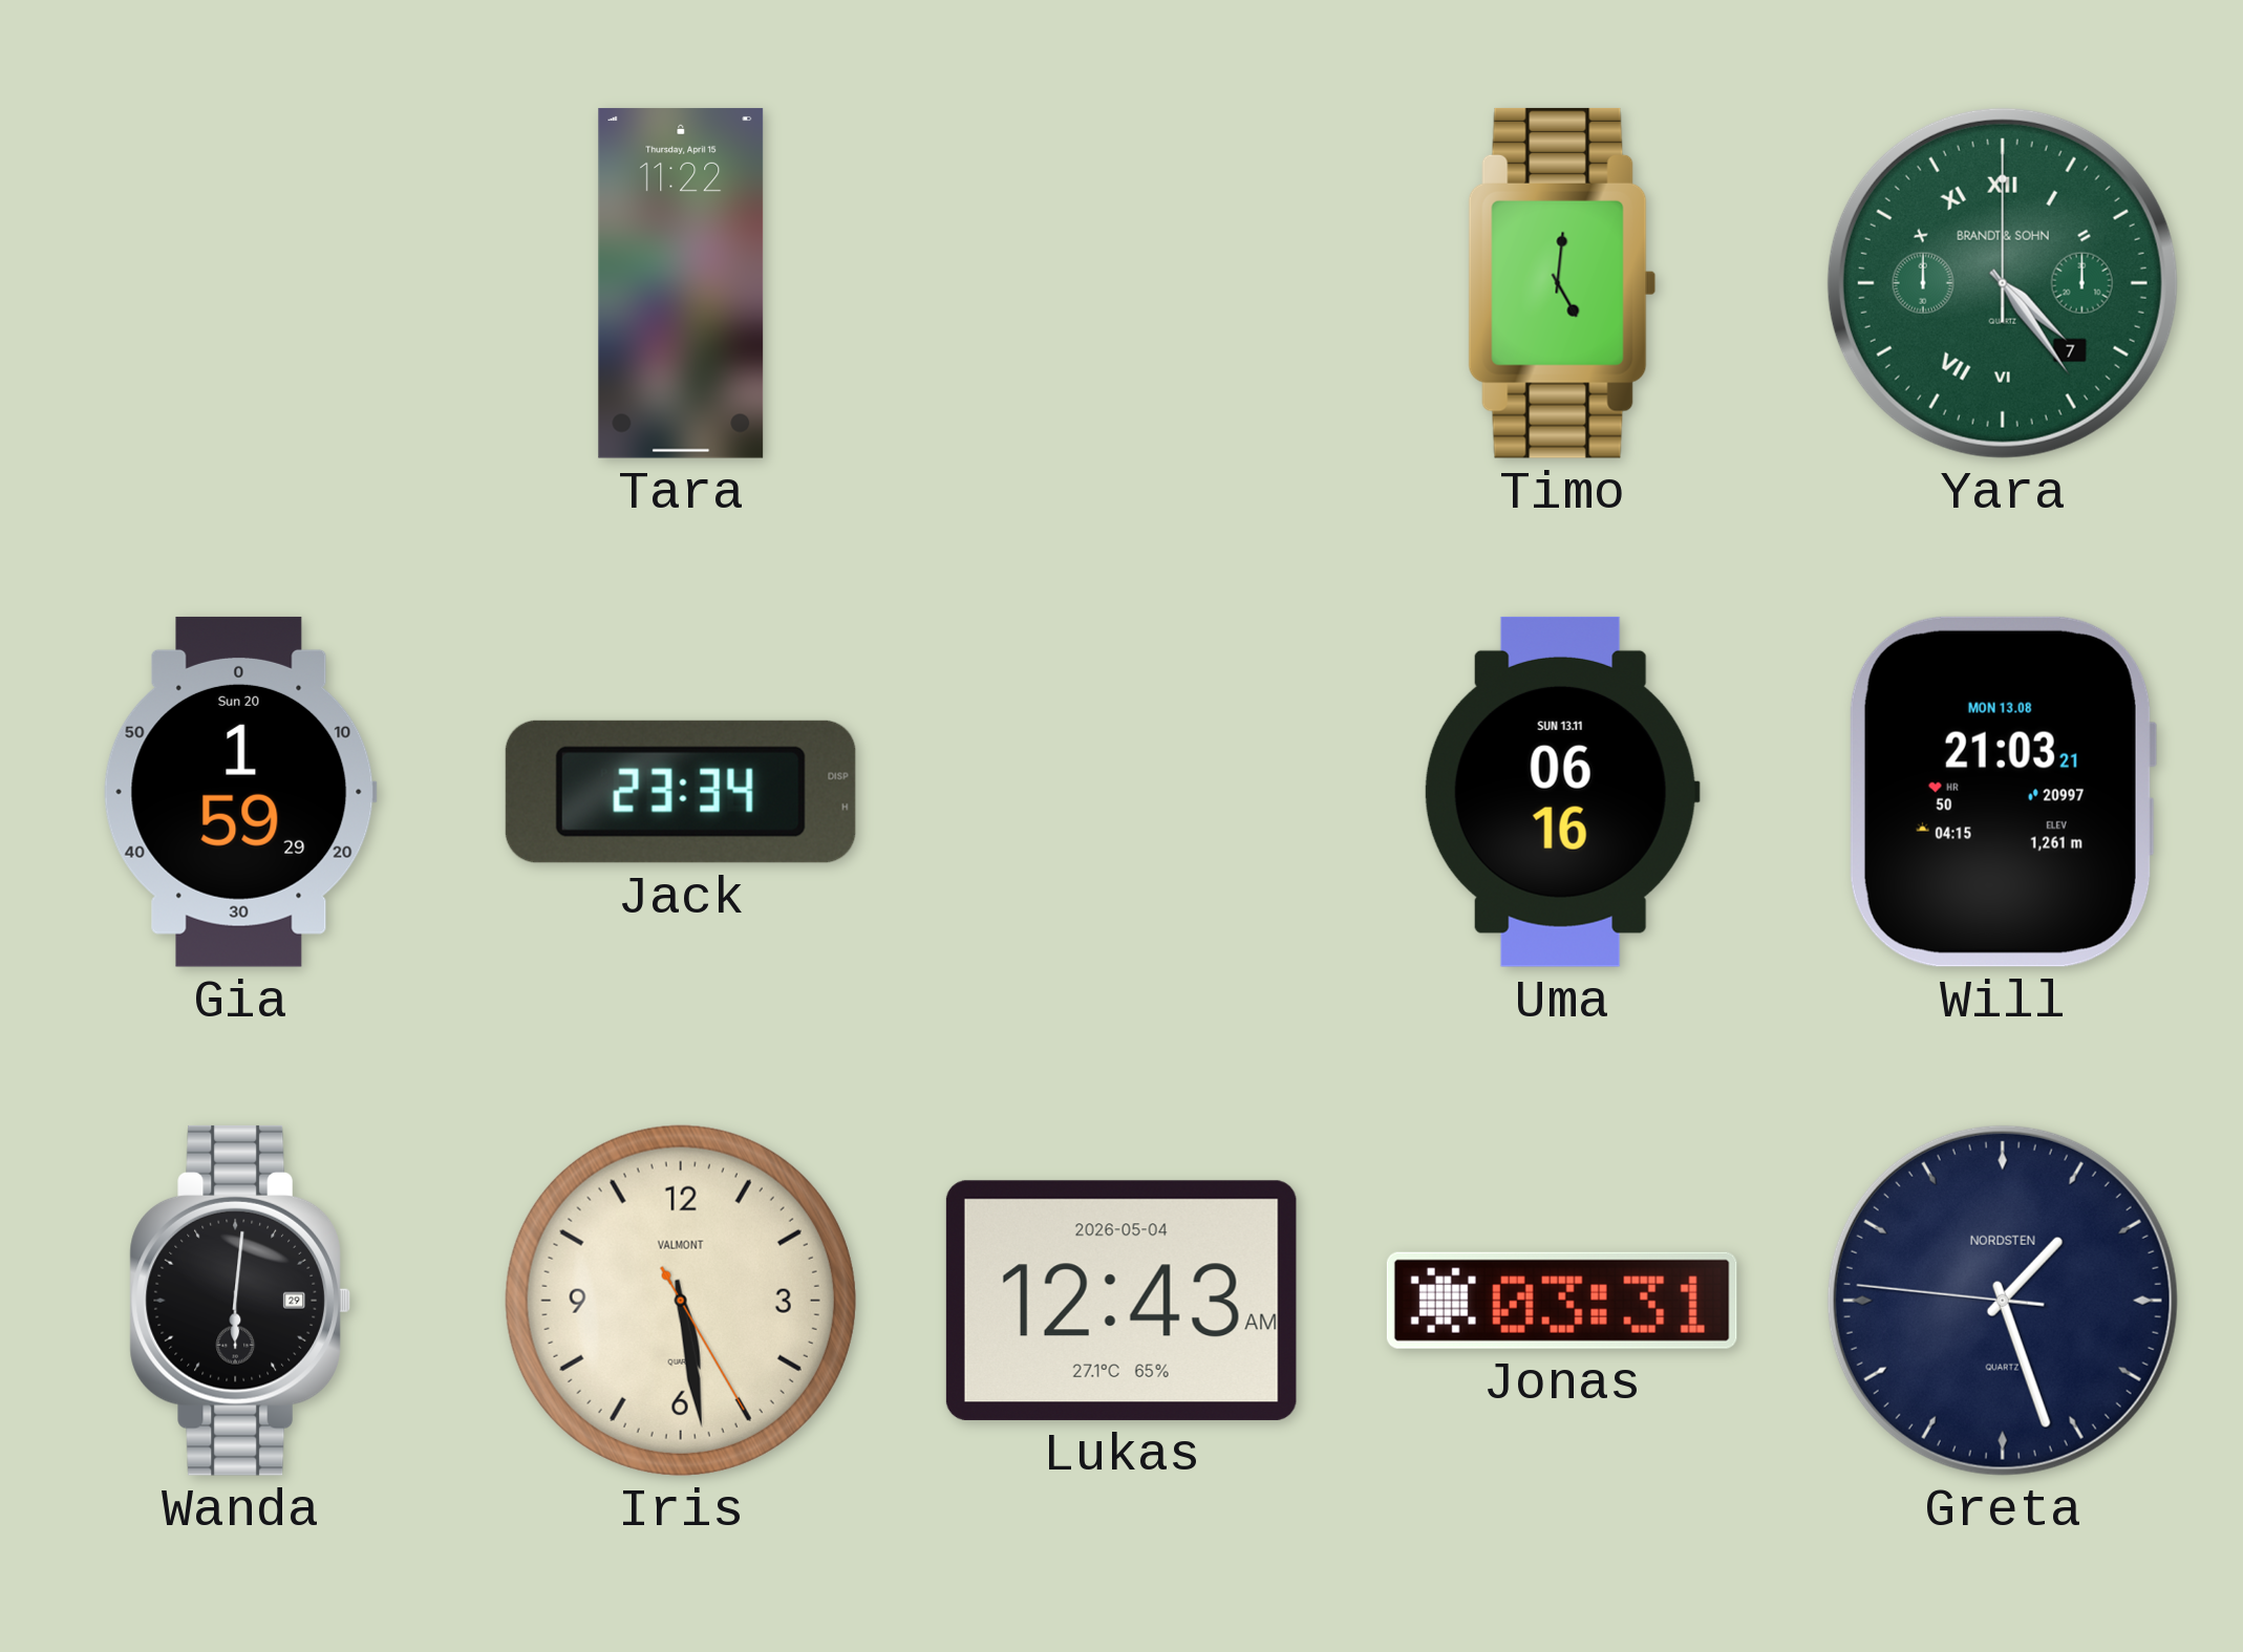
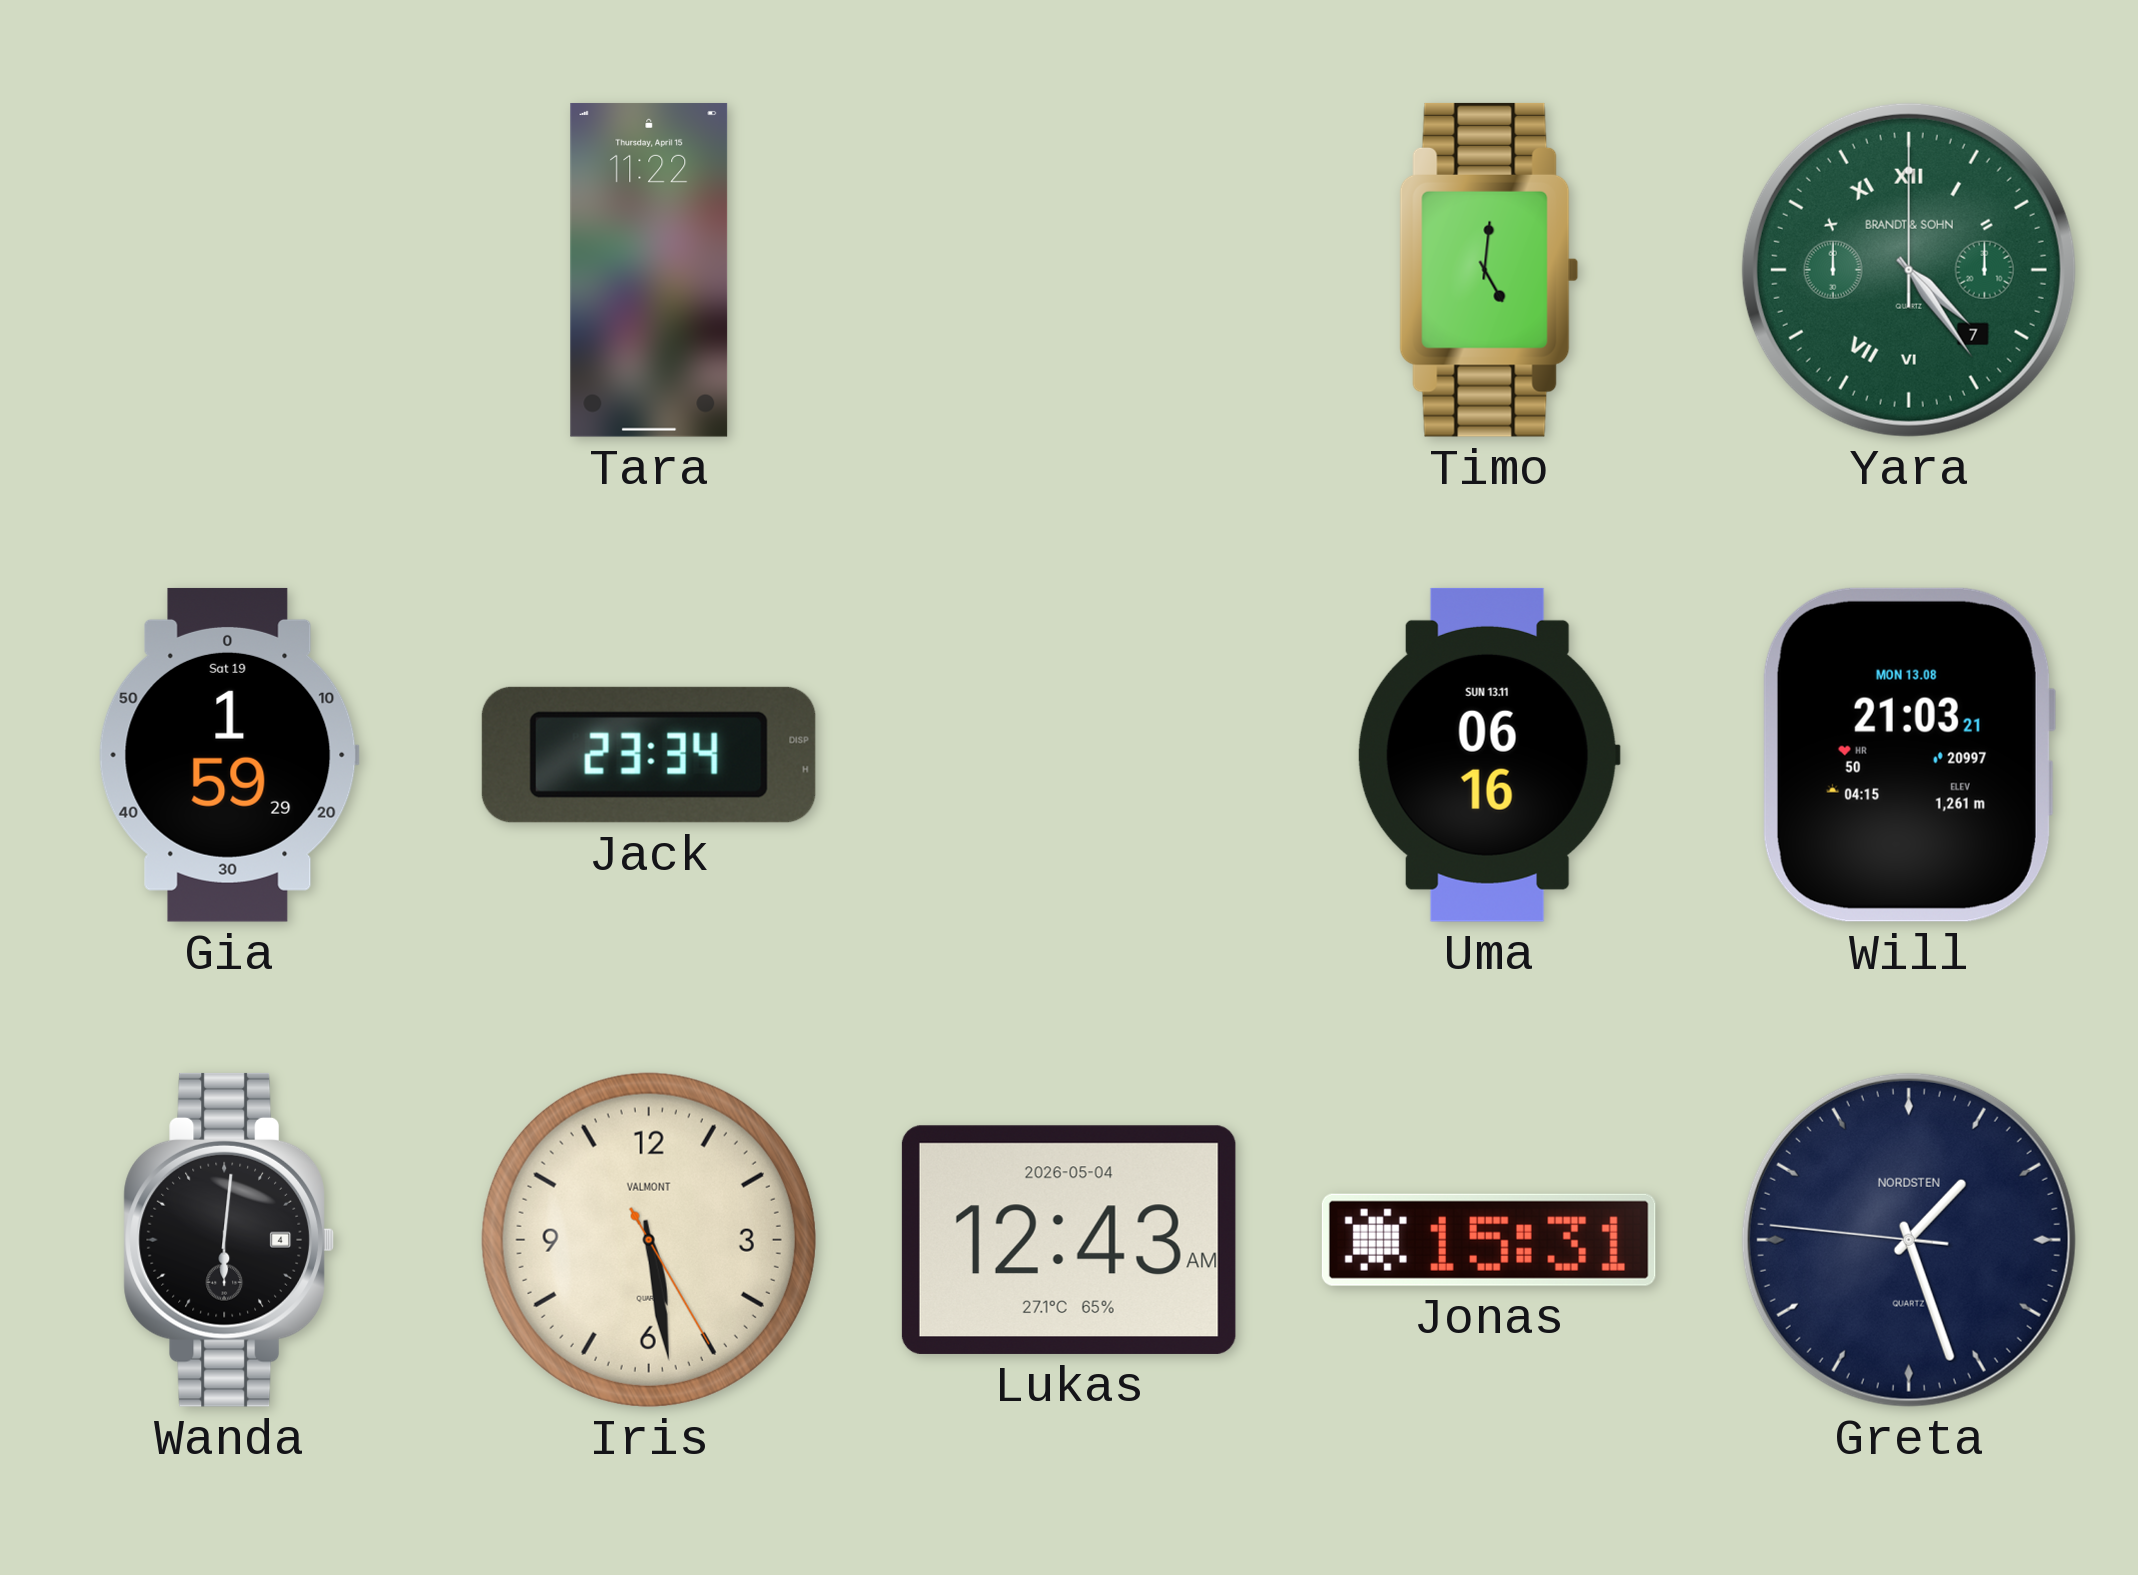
Gia date: Sun 20 -> Sat 19 (229, 755)
Wanda date: 29 -> 4 (229, 1240)
Jonas: 03:31 -> 15:31 (1489, 1240)
